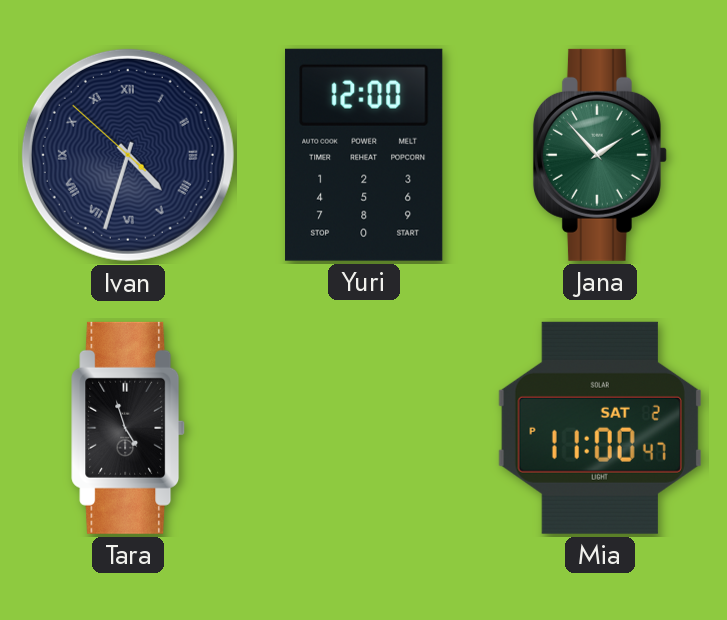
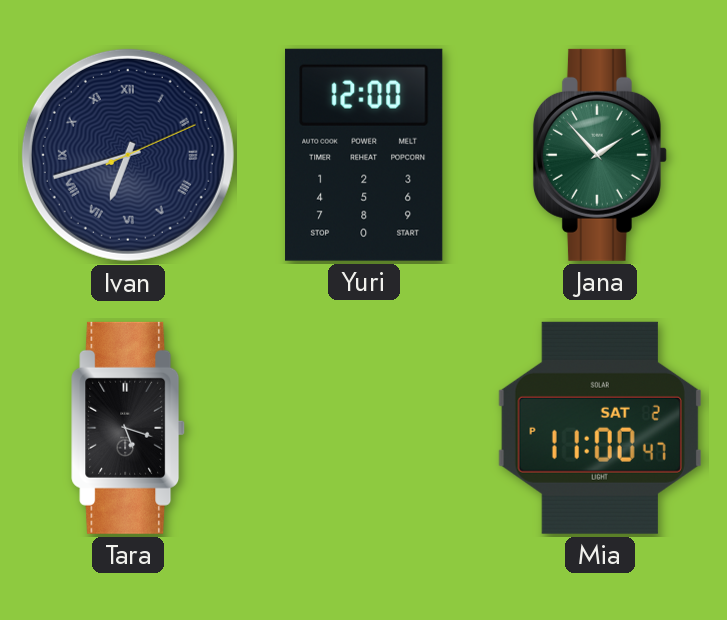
Ivan: 4:32 -> 6:42 (128, 155)
Tara: 4:57 -> 5:18 (129, 428)
